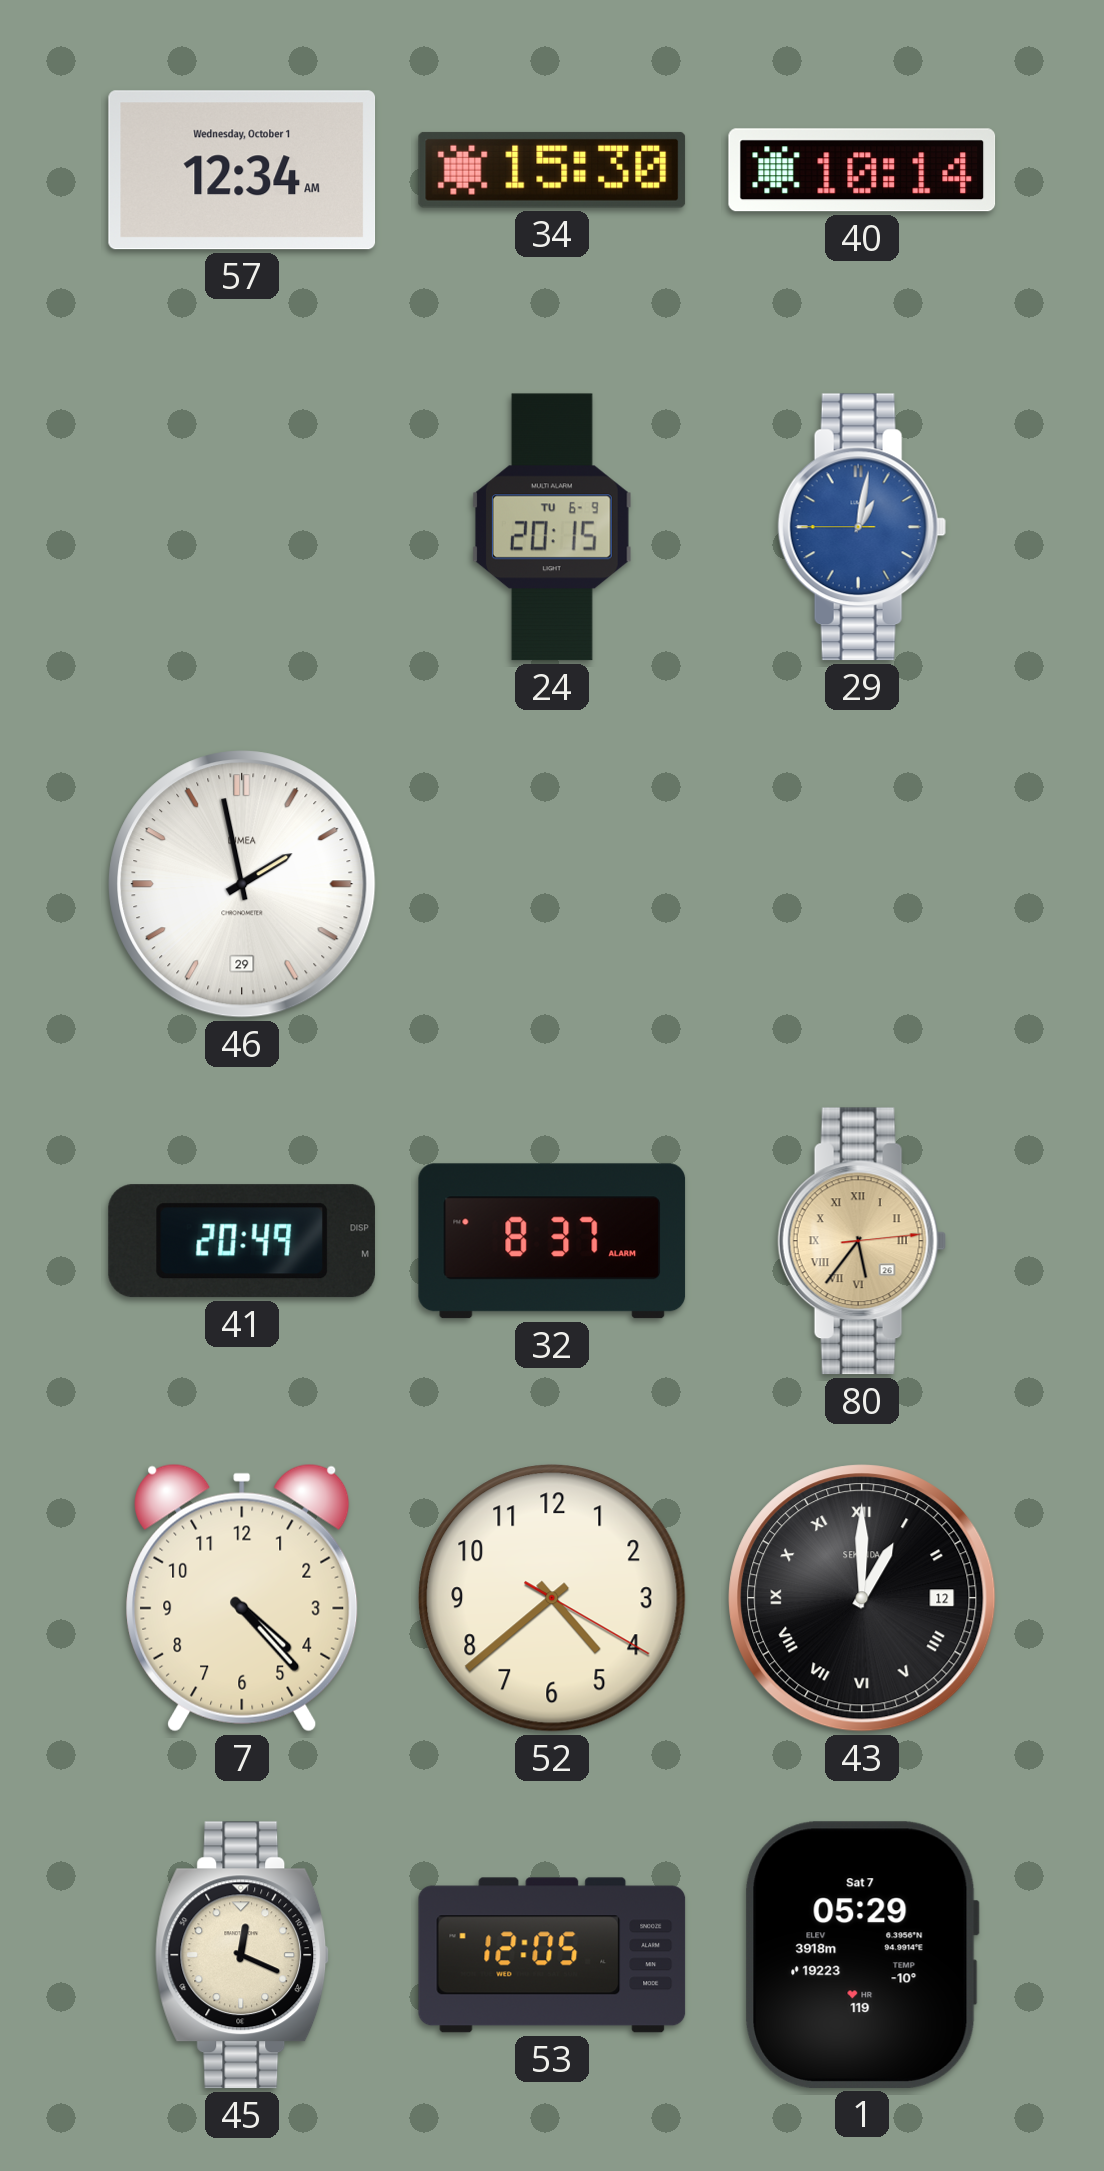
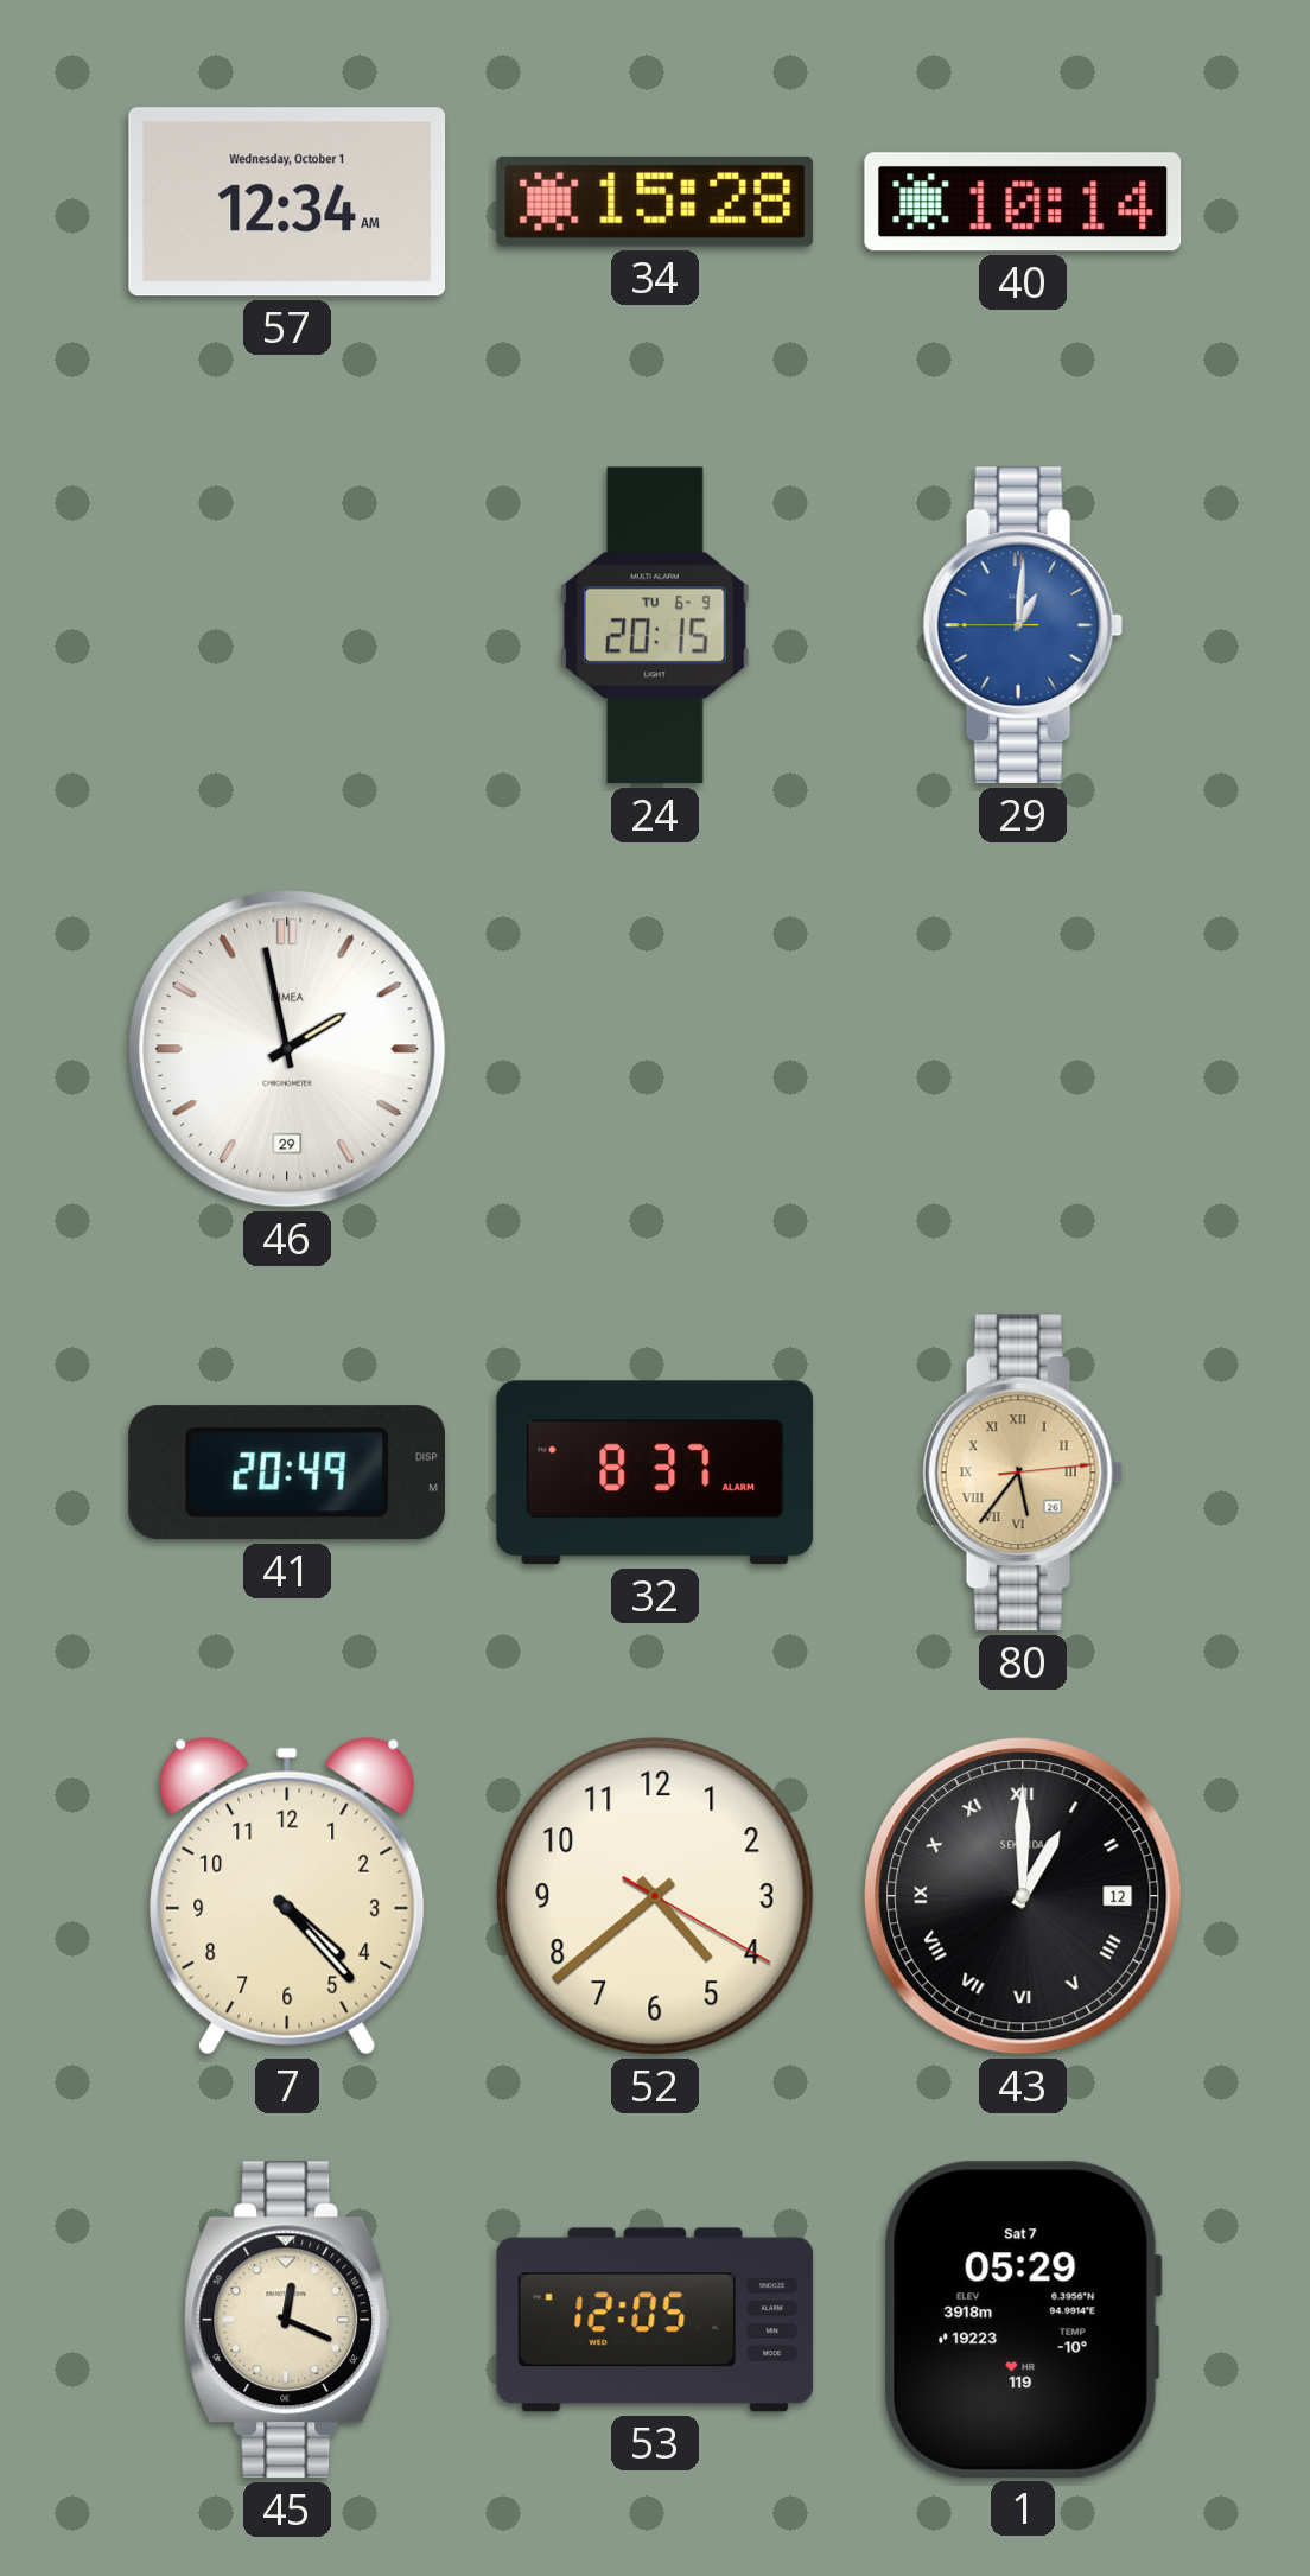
34: 15:30 -> 15:28 (655, 202)
29: 1:01 -> 1:00 (1023, 625)
